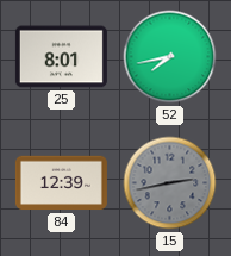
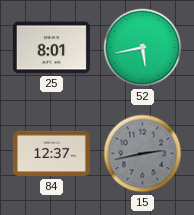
52: 7:43 -> 5:43 (143, 48)
84: 12:39 -> 12:37 (51, 154)
